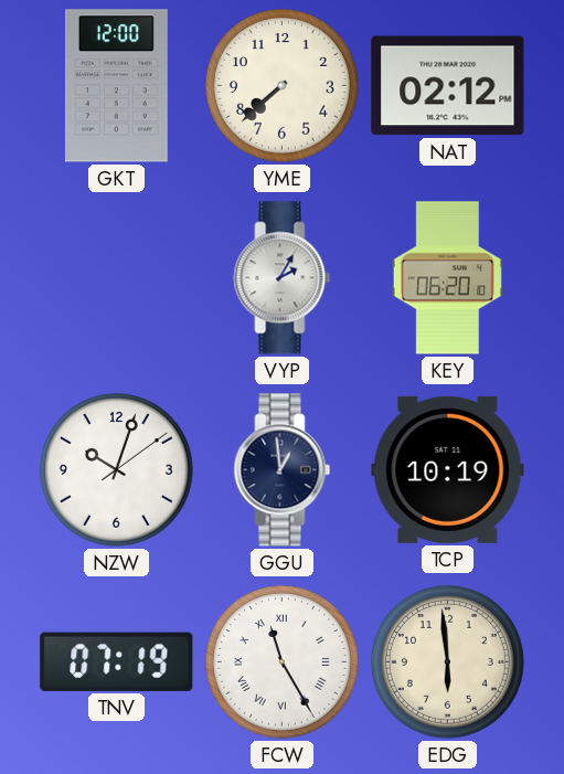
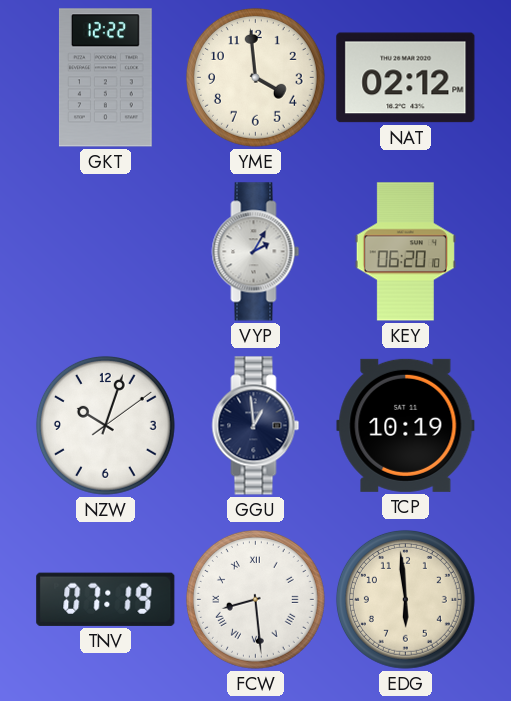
GKT: 12:00 -> 12:22 (105, 78)
YME: 7:38 -> 3:59 (255, 77)
FCW: 11:25 -> 8:29 (255, 599)
